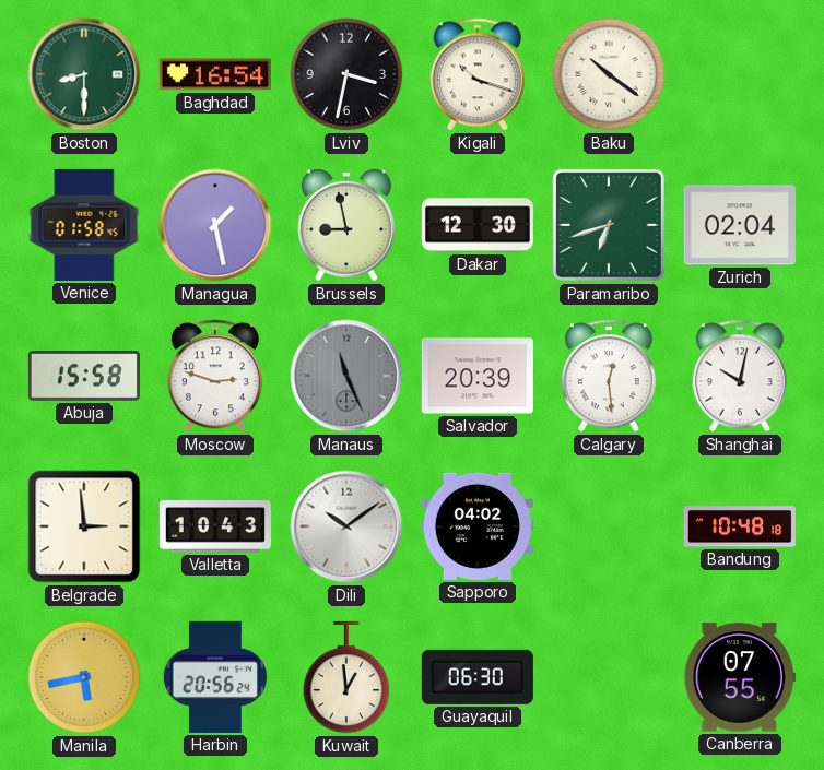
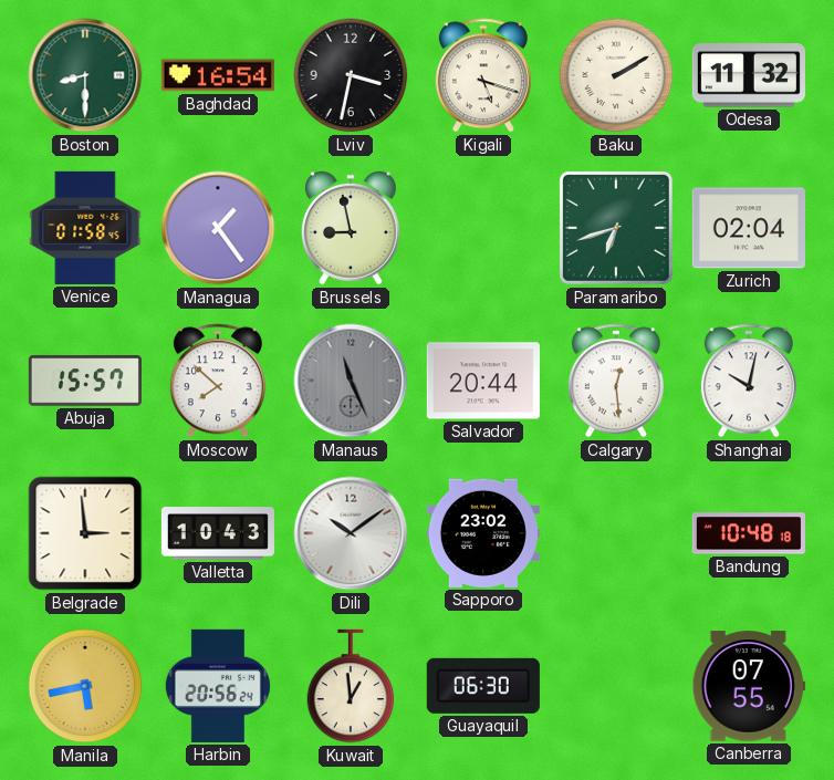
Kigali: 10:18 -> 5:18 (483, 75)
Baku: 10:21 -> 2:10 (616, 75)
Odesa: none -> 11:32 (749, 75)
Managua: 1:28 -> 1:24 (218, 228)
Dakar: 12:30 -> none (478, 225)
Abuja: 15:58 -> 15:57 (85, 381)
Moscow: 2:48 -> 7:52 (218, 381)
Salvador: 20:39 -> 20:44 (483, 381)
Sapporo: 04:02 -> 23:02 (483, 533)
